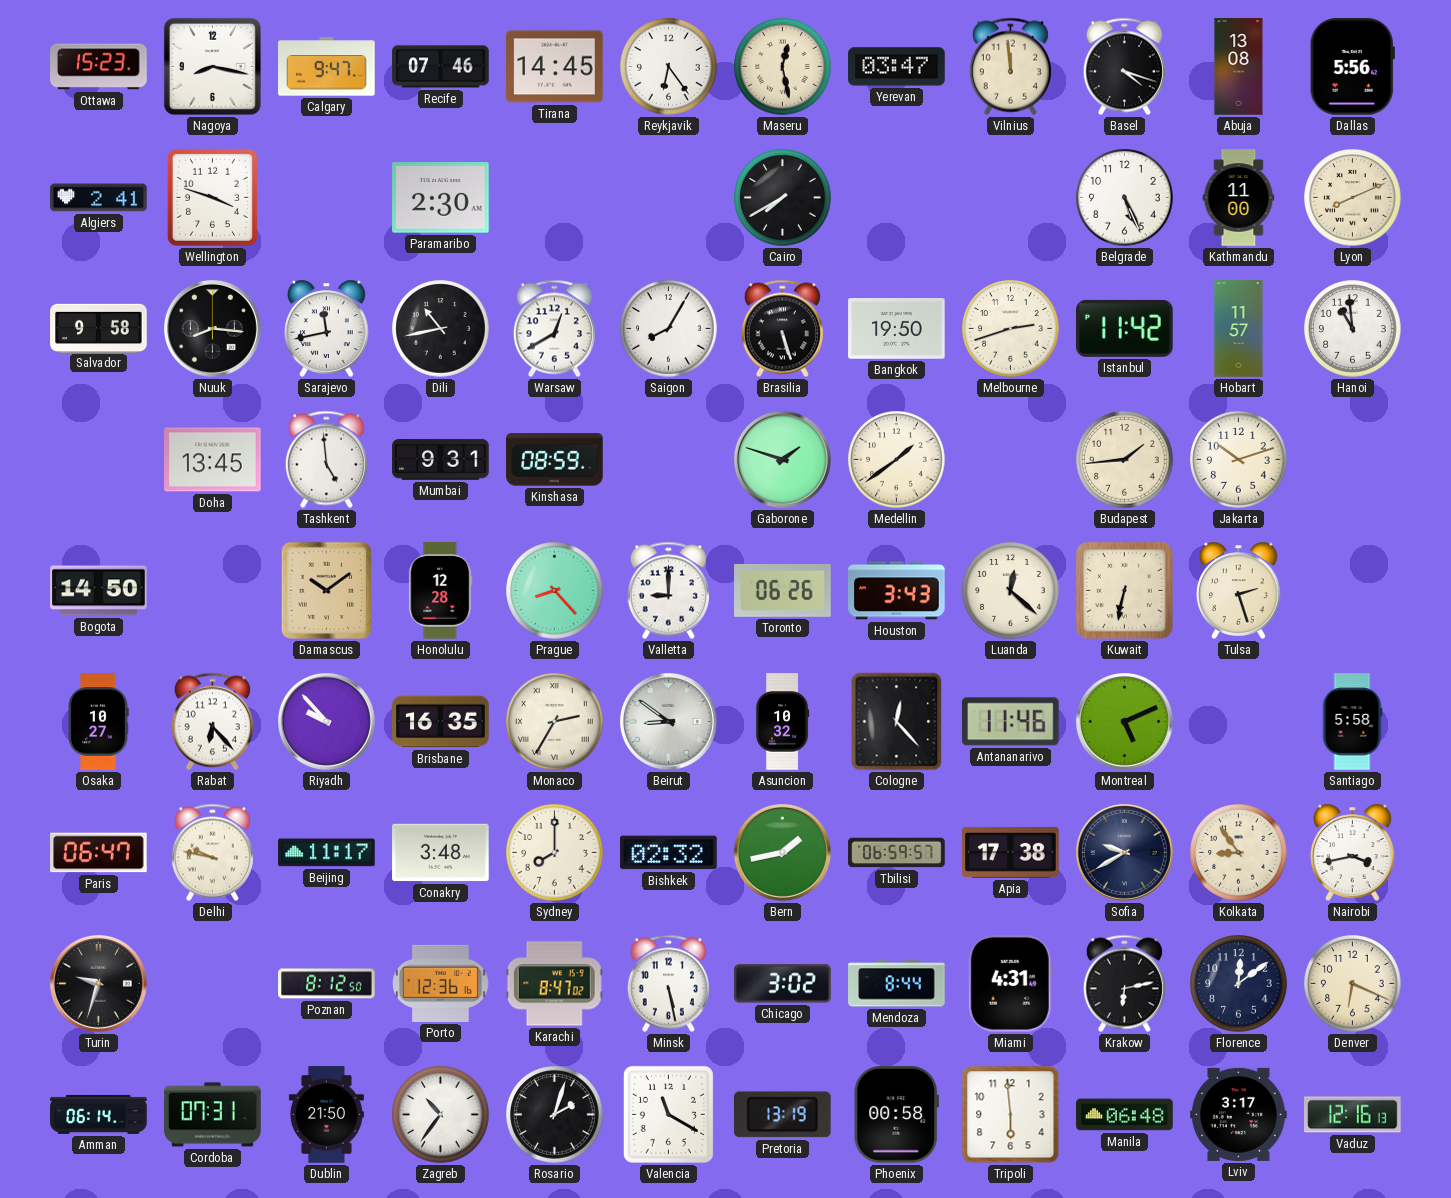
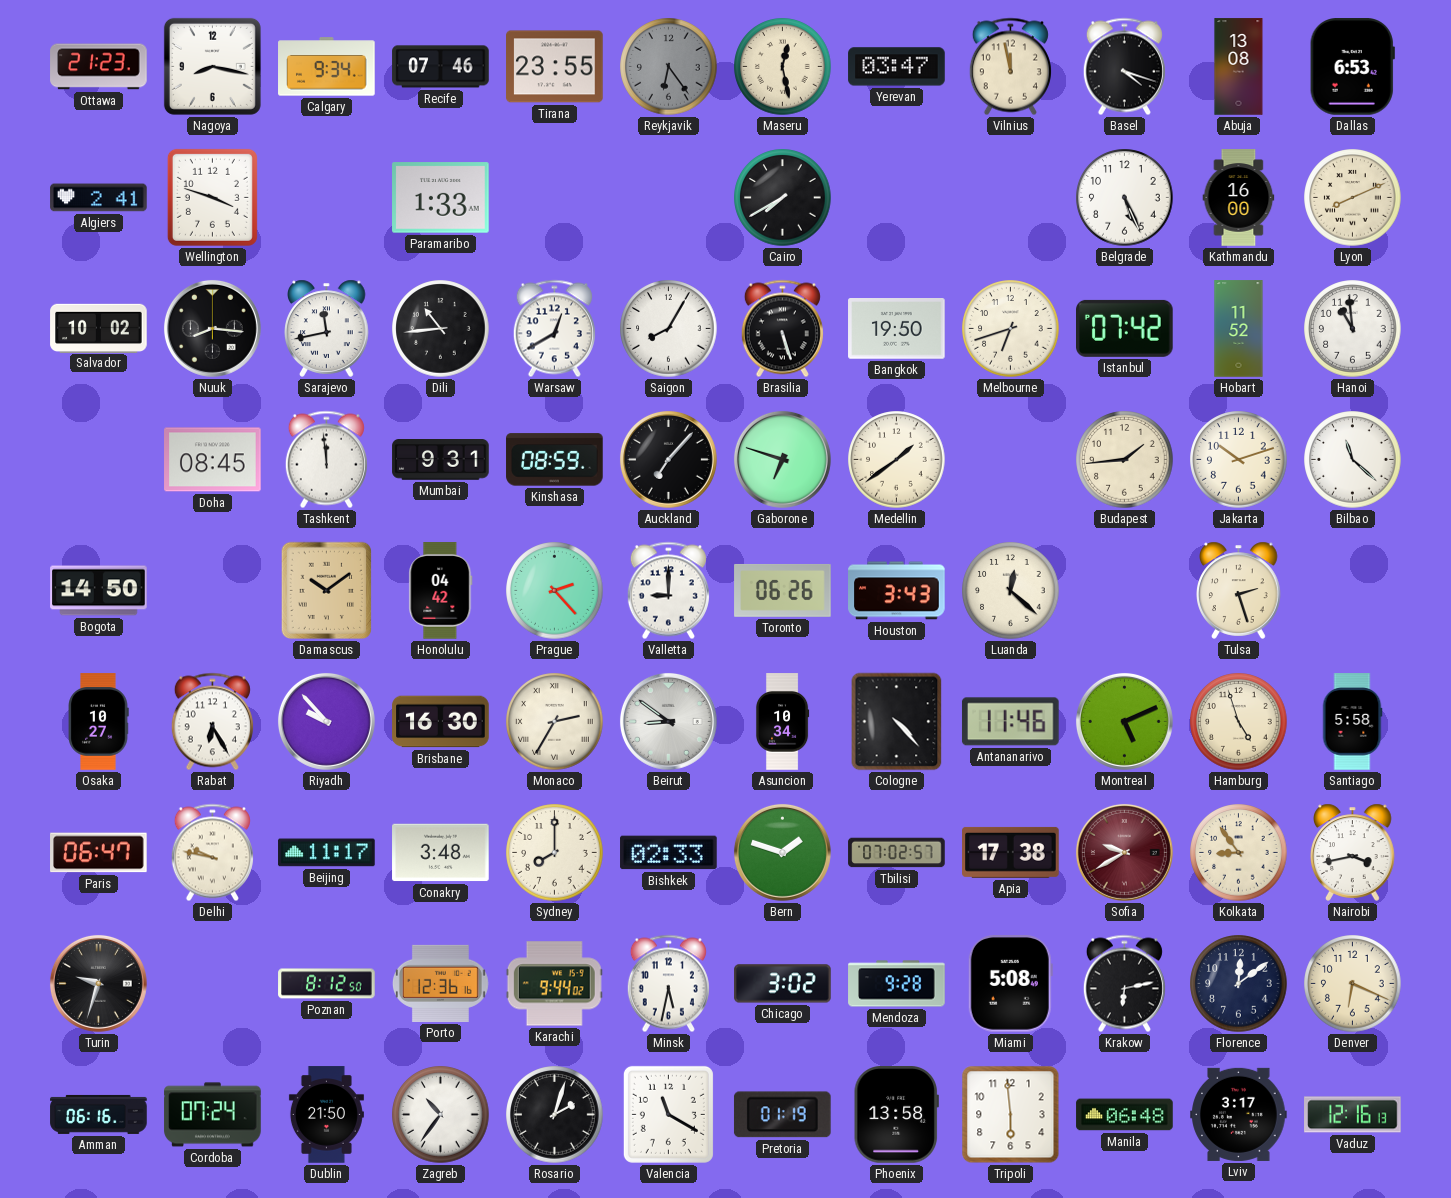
Ottawa: 15:23 -> 21:23 (99, 67)
Calgary: 9:47 -> 9:34 (327, 67)
Tirana: 14:45 -> 23:55 (555, 67)
Reykjavik dial: white -> grey (669, 67)
Vilnius: 11:59 -> 11:58 (1010, 67)
Dallas: 5:56 -> 6:53 (1352, 67)
Paramaribo: 2:30 -> 1:33 (441, 198)
Kathmandu: 11:00 -> 16:00 (1239, 198)
Salvador: 9:58 -> 10:02 (99, 328)
Dili: 10:43 -> 10:44 (441, 329)
Melbourne: 2:42 -> 6:42 (1011, 329)
Istanbul: 11:42 -> 07:42 (1125, 328)
Hobart: 11:57 -> 11:52 (1239, 329)
Doha: 13:45 -> 08:45 (213, 460)
Tashkent: 4:59 -> 11:59 (326, 460)
Auckland: none -> 7:07 (668, 459)
Gaborone: 1:48 -> 6:48 (782, 459)
Bilbao: none -> 11:22 (1353, 460)
Honolulu: 12:28 -> 04:42 (441, 591)
Prague: 8:23 -> 2:23 (555, 591)
Kuwait: 6:32 -> none (1124, 590)
Rabat: 6:23 -> 6:25 (212, 722)
Brisbane: 16:35 -> 16:30 (441, 722)
Asuncion: 10:32 -> 10:34 (782, 722)
Cologne: 12:23 -> 4:23 (897, 722)
Hamburg: none -> 4:57 (1239, 722)
Bishkek: 02:32 -> 02:33 (669, 853)
Bern: 1:43 -> 1:48 (782, 852)
Tbilisi: 06:59 -> 07:02 (897, 853)
Sofia dial: navy -> burgundy (1124, 852)
Karachi: 8:47 -> 9:44 (554, 984)
Minsk: 5:28 -> 5:32 (668, 984)
Mendoza: 8:44 -> 9:28 (897, 984)
Miami: 4:31 -> 5:08 (1010, 984)
Amman: 06:14 -> 06:16 (99, 1114)
Cordoba: 07:31 -> 07:24 (213, 1115)
Pretoria: 13:19 -> 01:19 (782, 1115)
Phoenix: 00:58 -> 13:58 (896, 1115)
